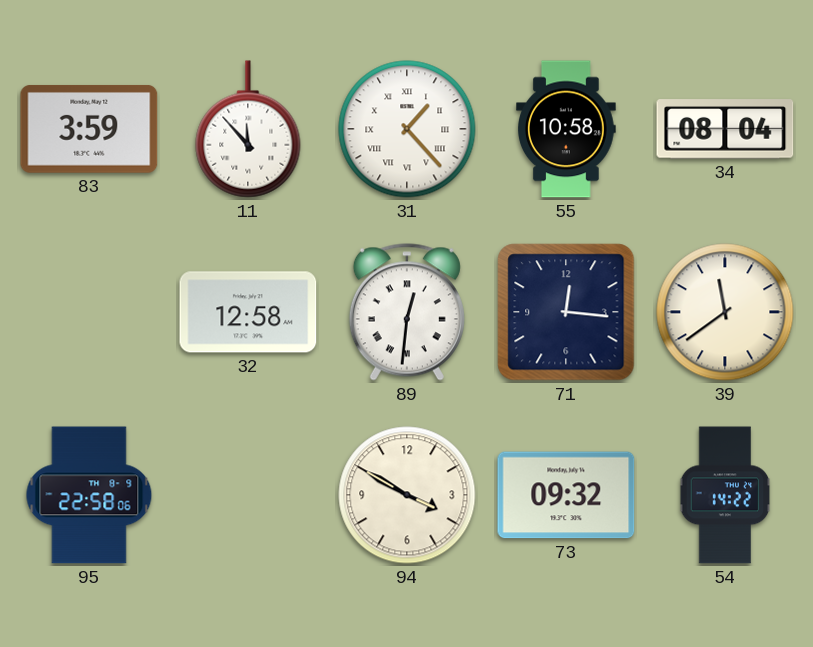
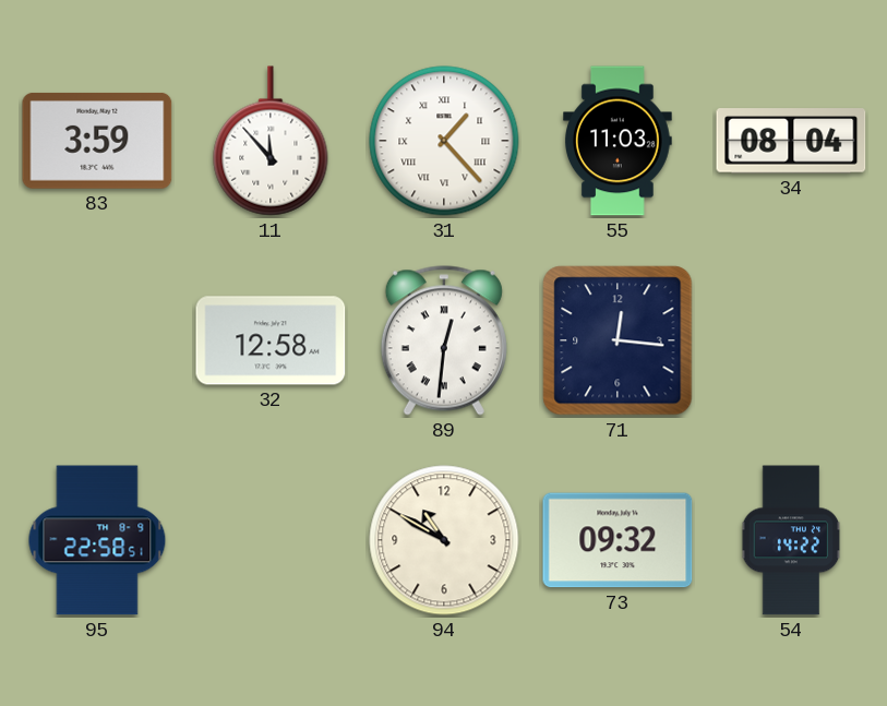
55: 10:58 -> 11:03 (619, 141)
39: 11:39 -> none (725, 312)
95: 22:58:06 -> 22:58:51 (97, 540)
94: 3:50 -> 10:50 (444, 540)
